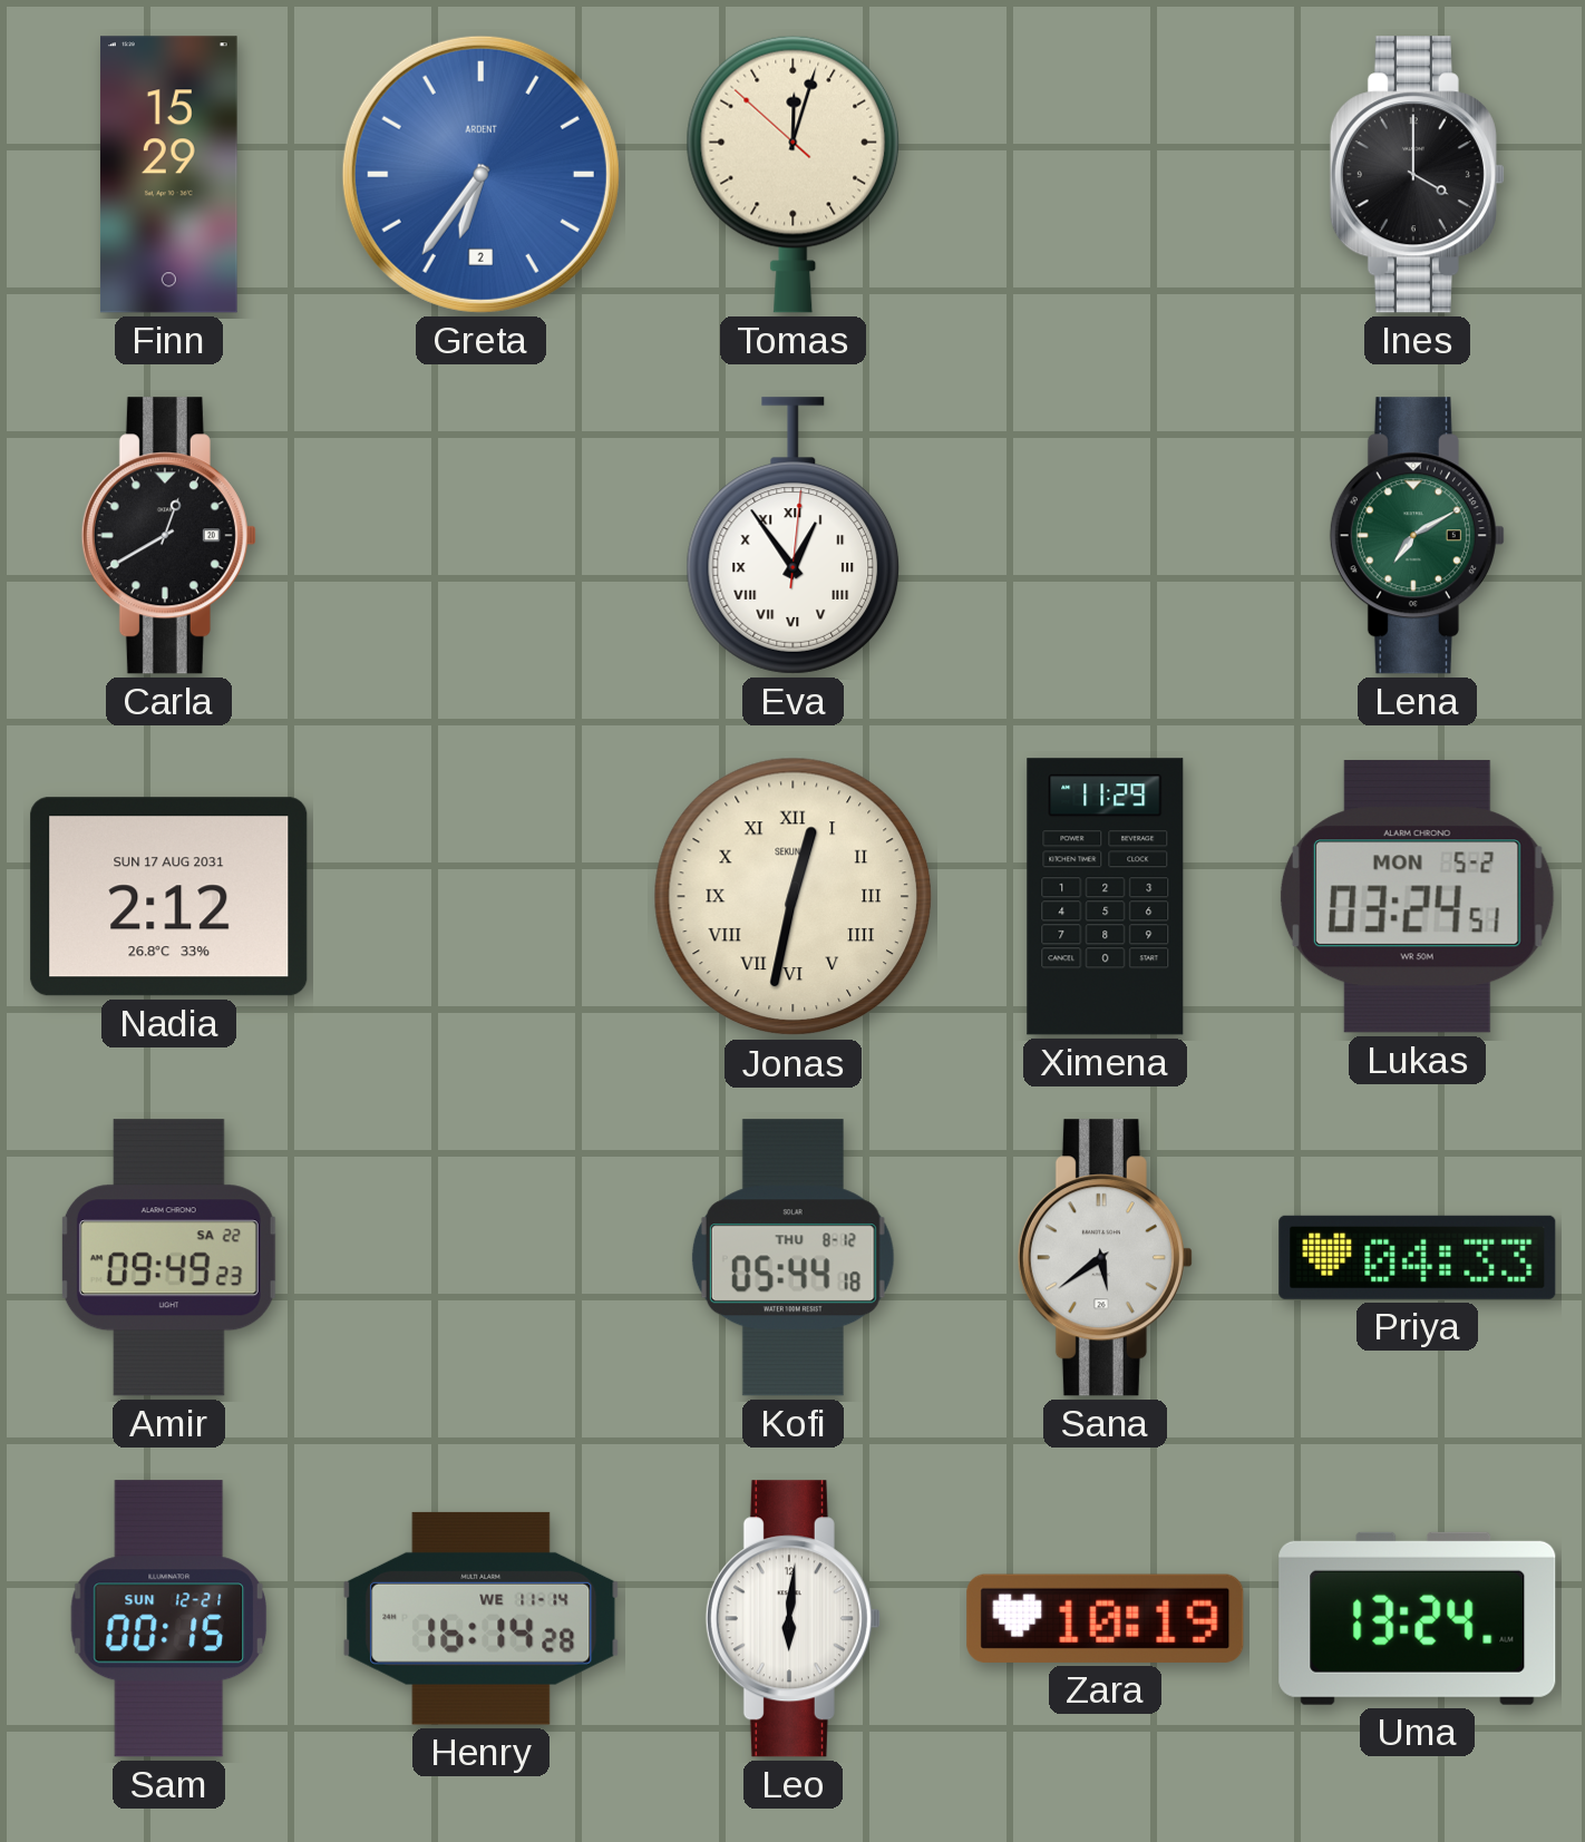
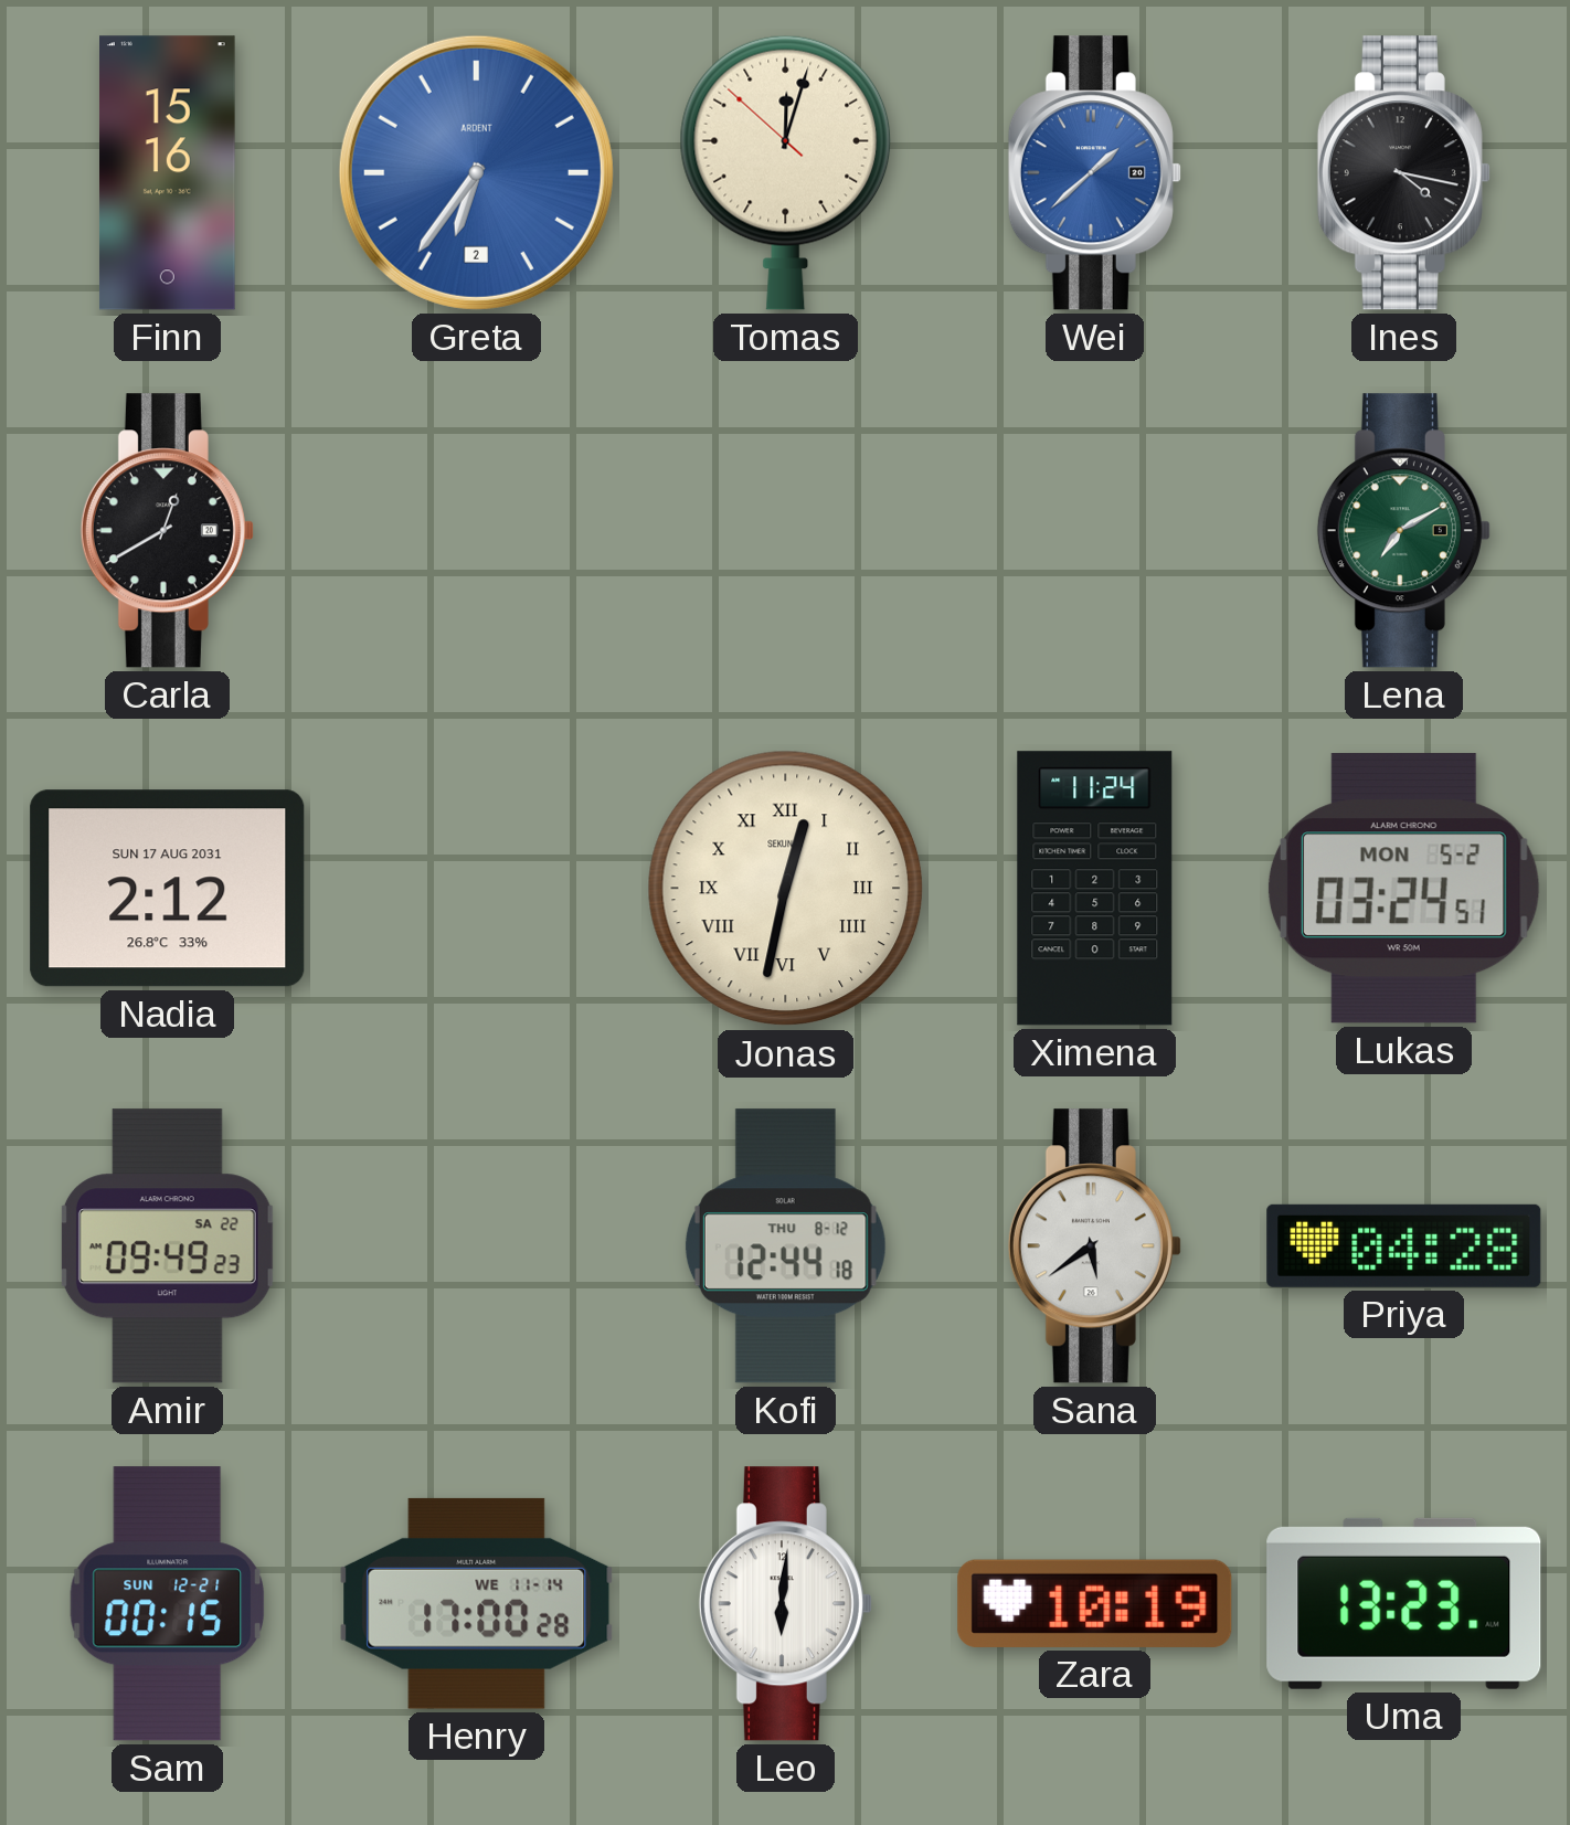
Finn: 15:29 -> 15:16 (168, 173)
Wei: none -> 1:38 (1094, 173)
Ines: 4:00 -> 4:17 (1403, 173)
Eva: 12:54 -> none (794, 536)
Ximena: 11:29 -> 11:24 (1095, 889)
Kofi: 05:44 -> 12:44 (785, 1246)
Priya: 04:33 -> 04:28 (1404, 1245)
Henry: 16:14 -> 17:00 (477, 1603)
Uma: 13:24 -> 13:23 (1404, 1603)
